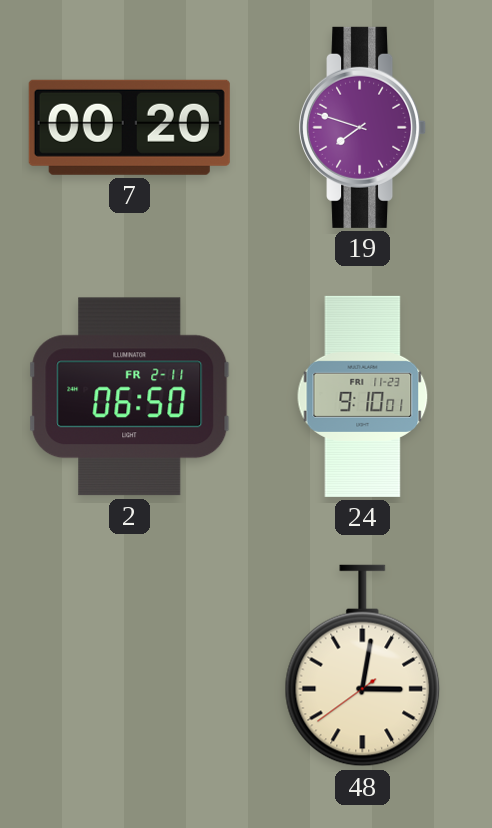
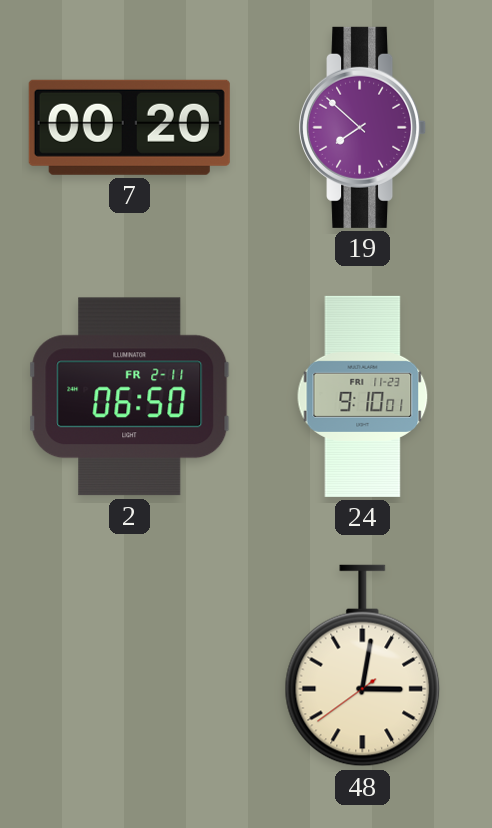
19: 7:48 -> 7:52 (363, 127)
